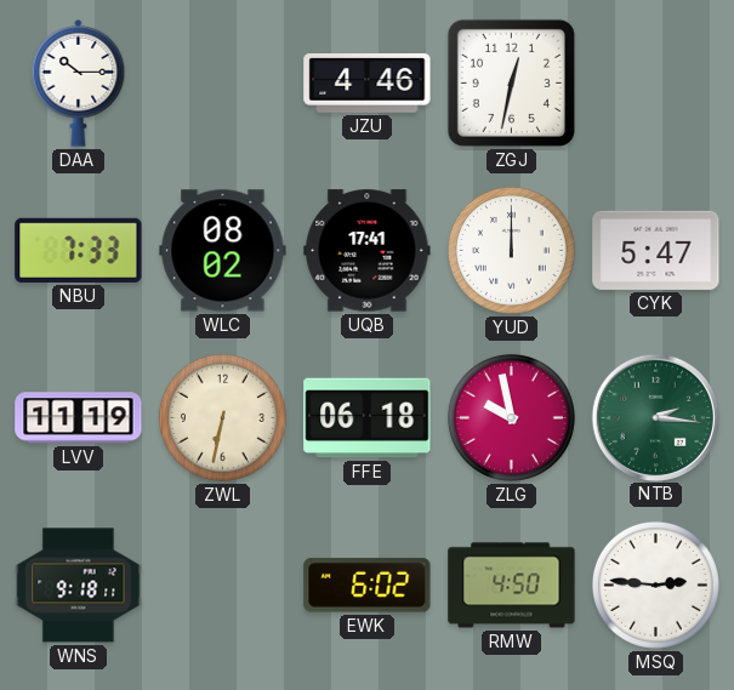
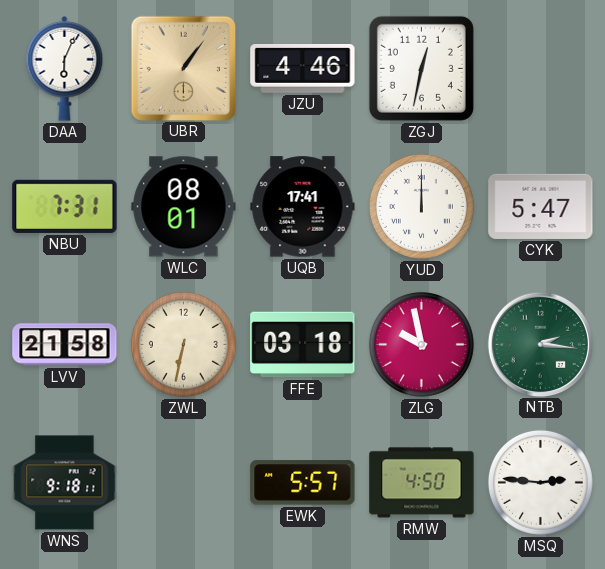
DAA: 10:15 -> 6:04 (65, 68)
UBR: none -> 1:06 (183, 68)
NBU: 7:33 -> 7:31 (65, 206)
WLC: 08:02 -> 08:01 (184, 207)
LVV: 11:19 -> 21:58 (65, 345)
FFE: 06:18 -> 03:18 (303, 345)
EWK: 6:02 -> 5:57 (303, 483)
